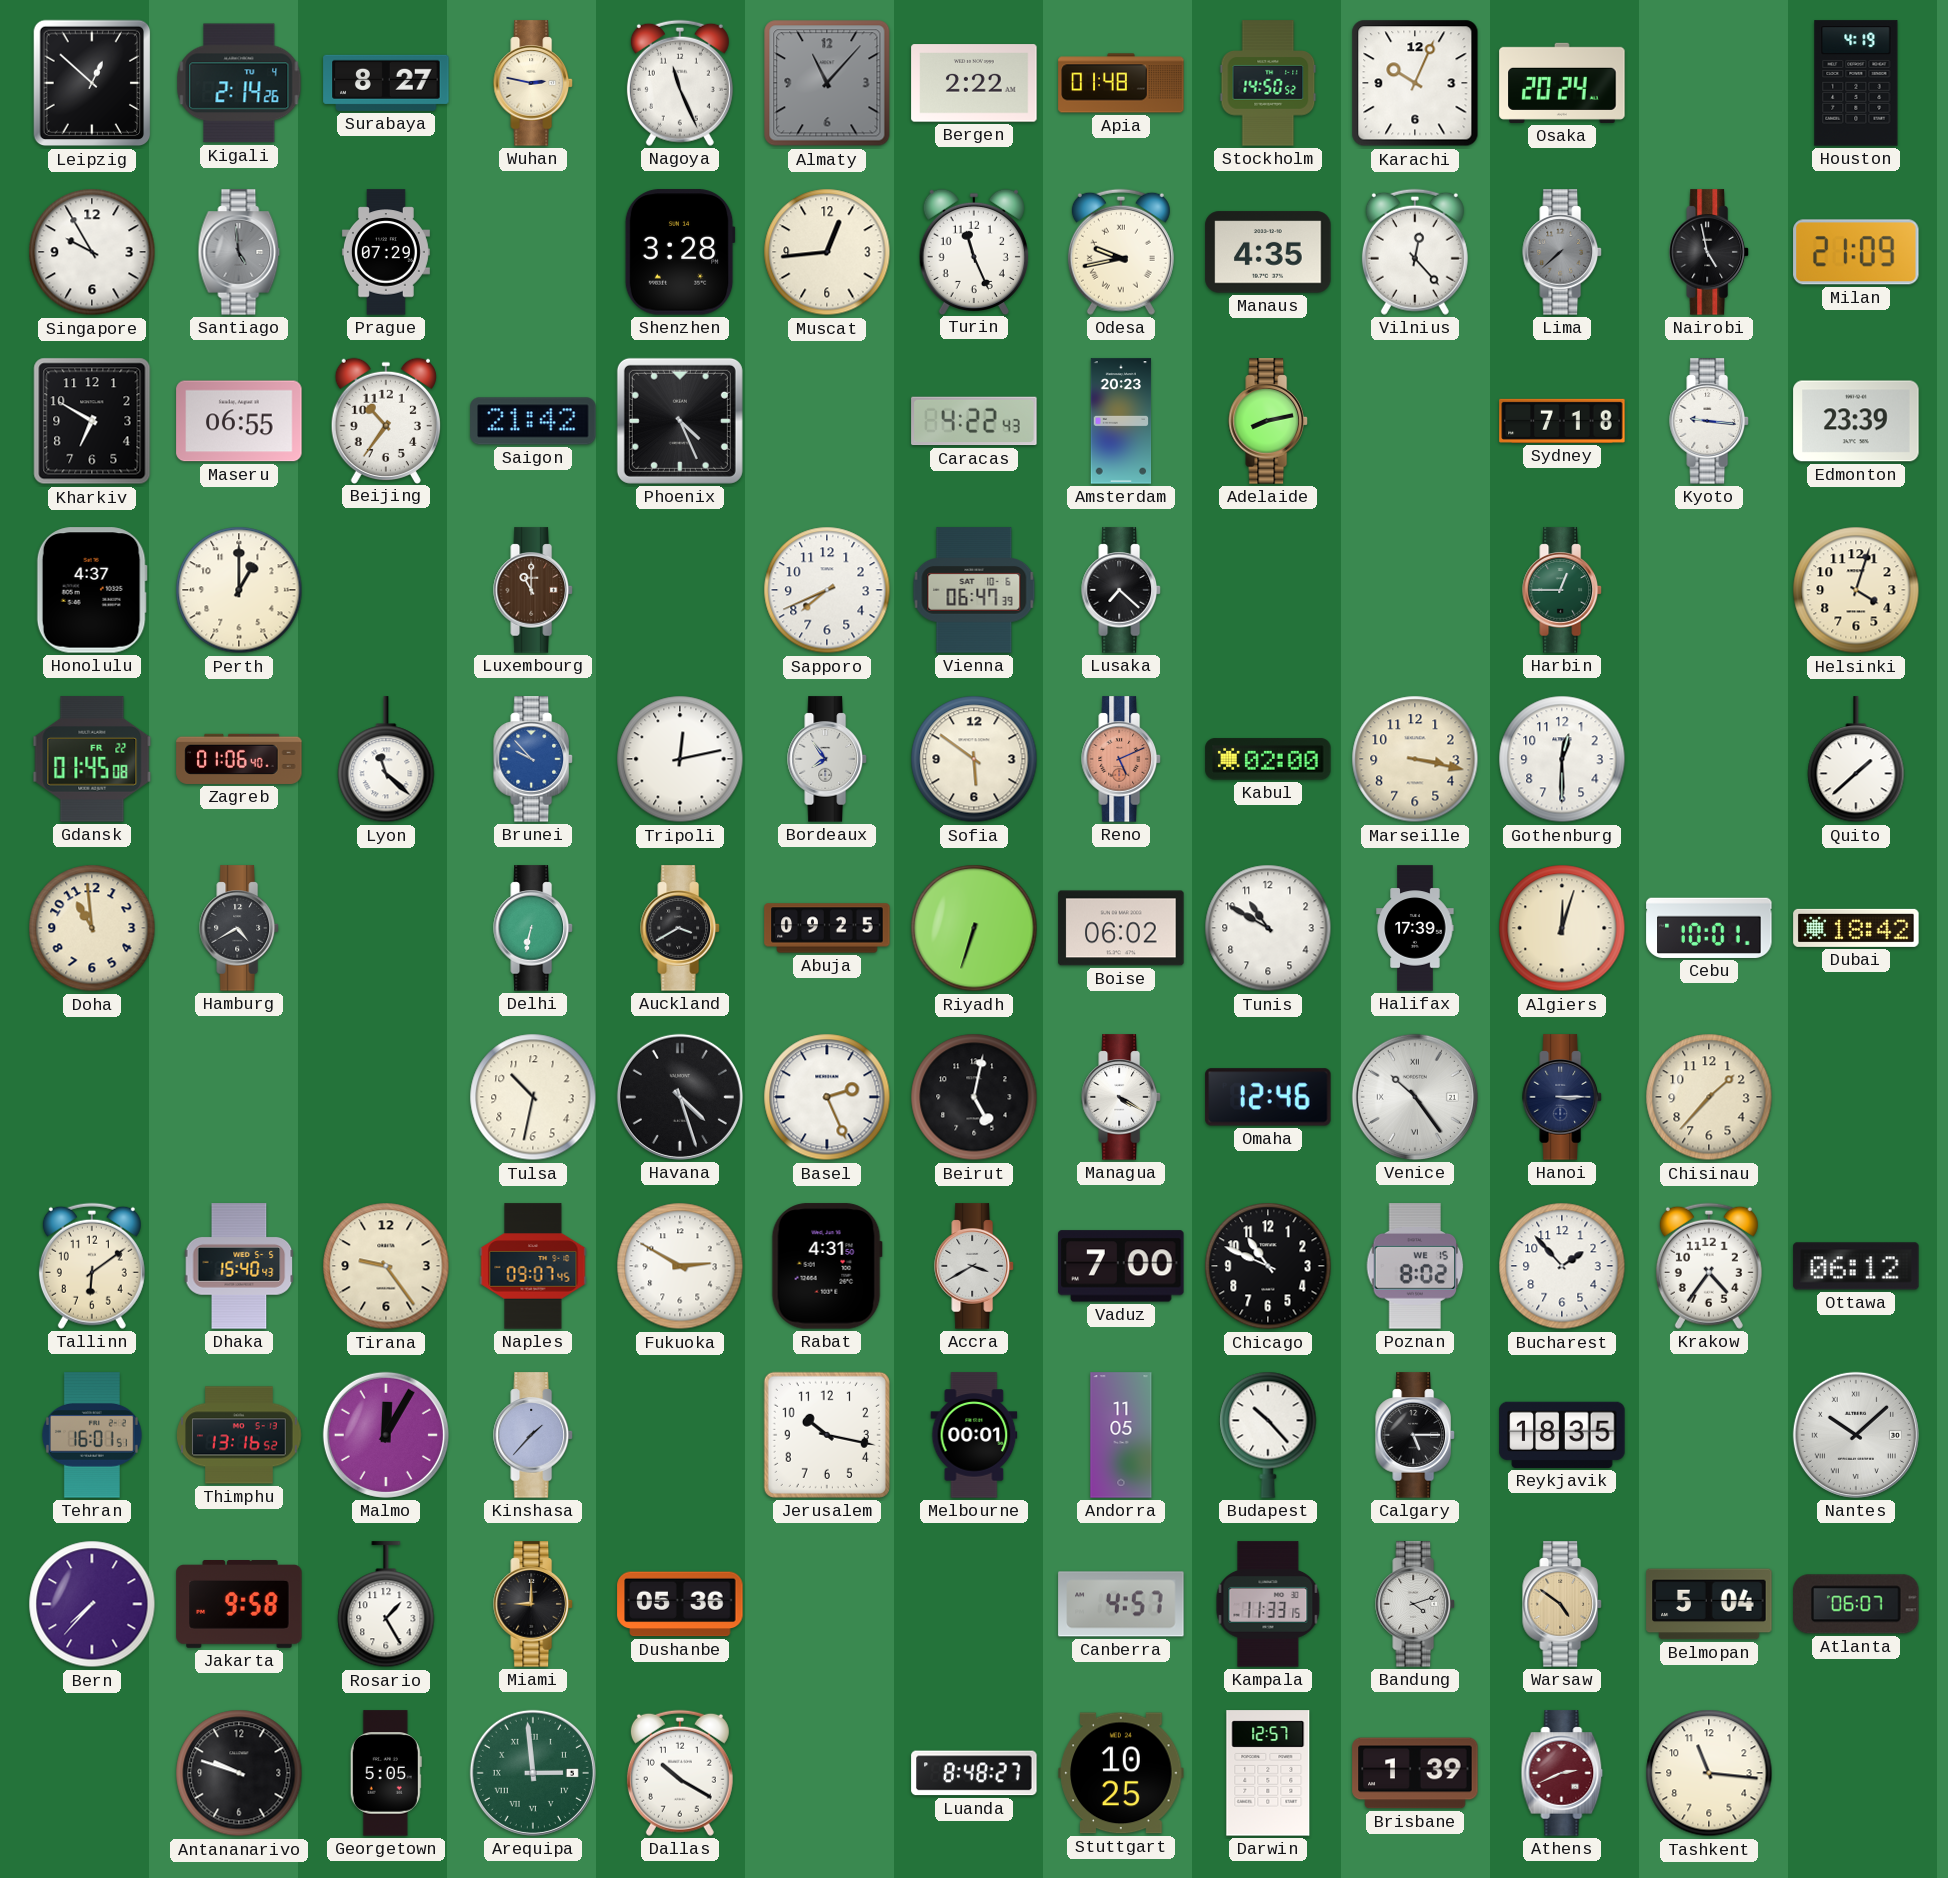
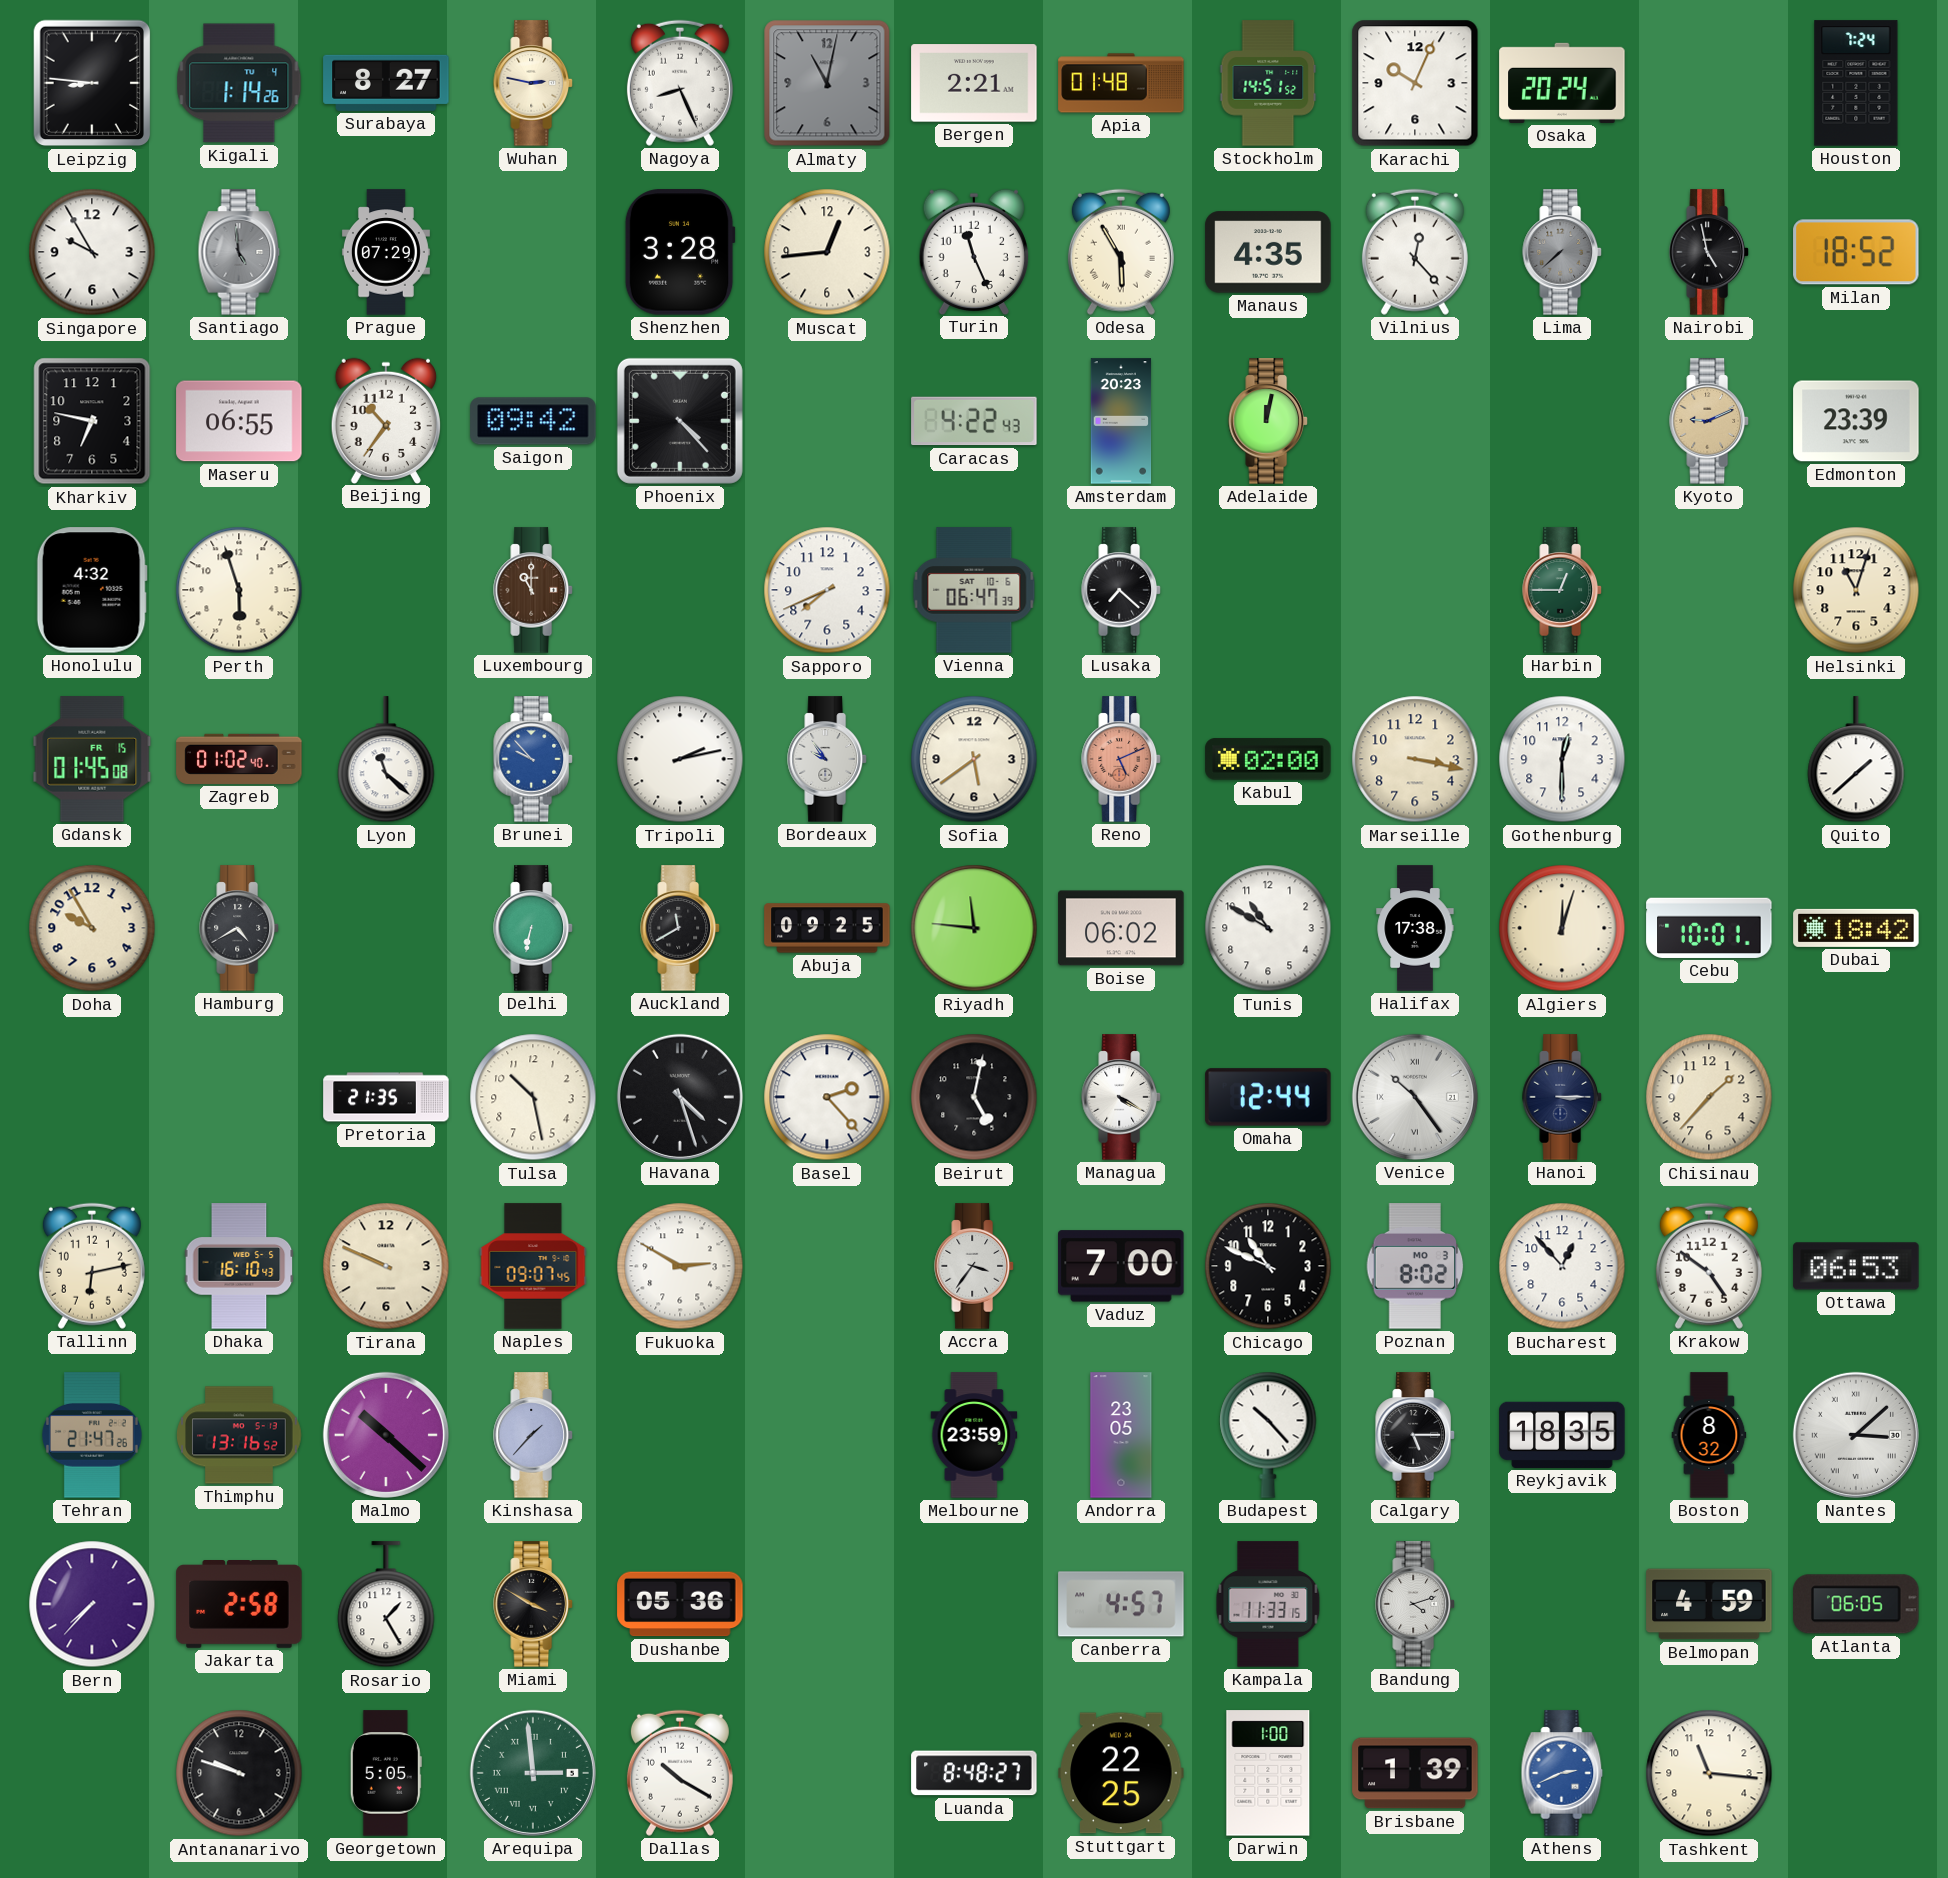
Leipzig: 12:52 -> 8:46 (92, 83)
Kigali: 2:14 -> 1:14 (239, 83)
Nagoya: 11:26 -> 8:26 (680, 83)
Almaty: 11:07 -> 11:02 (827, 83)
Bergen: 2:22 -> 2:21 (974, 83)
Stockholm: 14:50 -> 14:51 (1268, 83)
Houston: 4:19 -> 7:24 (1856, 83)
Odesa: 9:43 -> 5:55 (1121, 252)
Milan: 21:09 -> 18:52 (1856, 252)
Kharkiv: 6:50 -> 6:47 (92, 421)
Saigon: 21:42 -> 09:42 (533, 421)
Phoenix: 4:26 -> 4:23 (680, 421)
Adelaide: 8:13 -> 12:02 (1268, 421)
Sydney: 7:18 -> none (1562, 421)
Kyoto: 9:16 -> 9:11 (1709, 421)
Kyoto dial: white -> champagne (1709, 421)
Honolulu: 4:37 -> 4:32 (92, 590)
Perth: 1:00 -> 5:57 (239, 590)
Helsinki: 4:03 -> 11:03 (1856, 590)
Gdansk date: FR 22 -> FR 15 (92, 759)
Zagreb: 01:06 -> 01:02 (239, 759)
Tripoli: 12:13 -> 2:13 (680, 759)
Bordeaux: 7:54 -> 9:54 (827, 759)
Sofia: 5:51 -> 5:39 (974, 759)
Doha: 10:59 -> 9:55 (92, 928)
Auckland: 3:40 -> 11:40 (680, 928)
Riyadh: 6:33 -> 11:46 (974, 928)
Halifax: 17:39 -> 17:38 (1415, 928)
Pretoria: none -> 21:35 (386, 1097)
Tulsa: 10:32 -> 10:28 (533, 1097)
Basel: 2:26 -> 2:23 (827, 1097)
Omaha: 12:46 -> 12:44 (1268, 1097)
Tallinn: 6:09 -> 6:13 (92, 1266)
Dhaka: 15:40 -> 16:10 (239, 1266)
Tirana: 9:24 -> 9:49 (386, 1266)
Rabat: 4:31 -> none (827, 1266)
Accra: 3:40 -> 3:36 (974, 1266)
Poznan date: WE 15 -> MO 3 (1415, 1266)
Bucharest: 1:53 -> 12:53 (1562, 1266)
Krakow: 4:36 -> 4:51 (1709, 1266)
Ottawa: 06:12 -> 06:53 (1856, 1266)
Tehran: 16:01 -> 21:47 (92, 1435)
Malmo: 12:05 -> 10:22 (386, 1435)
Jerusalem: 10:17 -> none (827, 1435)
Melbourne: 00:01 -> 23:59 (974, 1435)
Andorra: 11:05 -> 23:05 (1121, 1435)
Boston: none -> 8:32 (1709, 1435)
Nantes: 10:08 -> 3:08 (1856, 1435)
Jakarta: 9:58 -> 2:58 (239, 1605)
Miami: 9:00 -> 3:50 (533, 1604)
Warsaw: 4:51 -> none (1562, 1604)
Belmopan: 5:04 -> 4:59 (1709, 1604)
Atlanta: 06:07 -> 06:05 (1856, 1604)
Stuttgart: 10:25 -> 22:25 (1121, 1773)
Darwin: 12:57 -> 1:00 (1268, 1773)
Athens dial: burgundy -> blue (1562, 1773)
